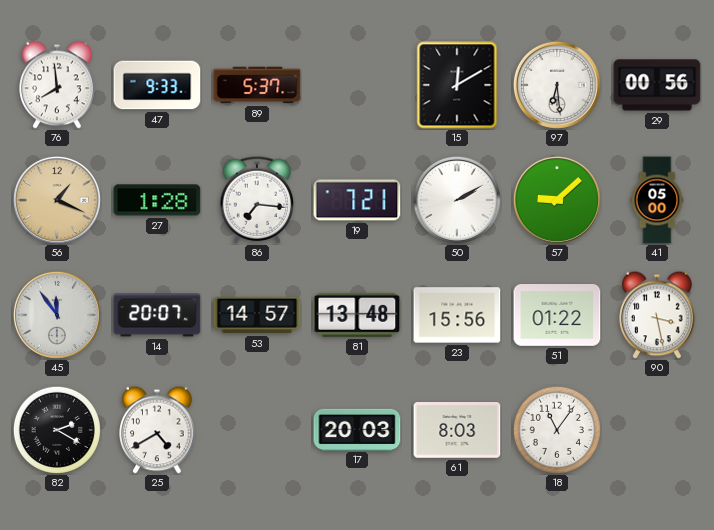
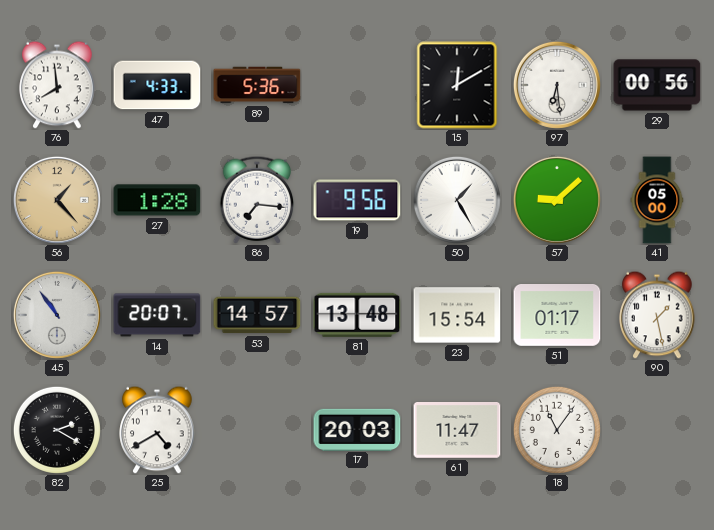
47: 9:33 -> 4:33 (157, 85)
89: 5:37 -> 5:36 (257, 85)
56: 1:19 -> 1:23 (57, 200)
19: 7:21 -> 9:56 (357, 200)
50: 2:10 -> 1:25 (457, 200)
45: 11:54 -> 10:54 (57, 315)
23: 15:56 -> 15:54 (457, 315)
51: 01:22 -> 01:17 (557, 316)
90: 3:28 -> 1:28 (657, 315)
61: 8:03 -> 11:47 (457, 431)
